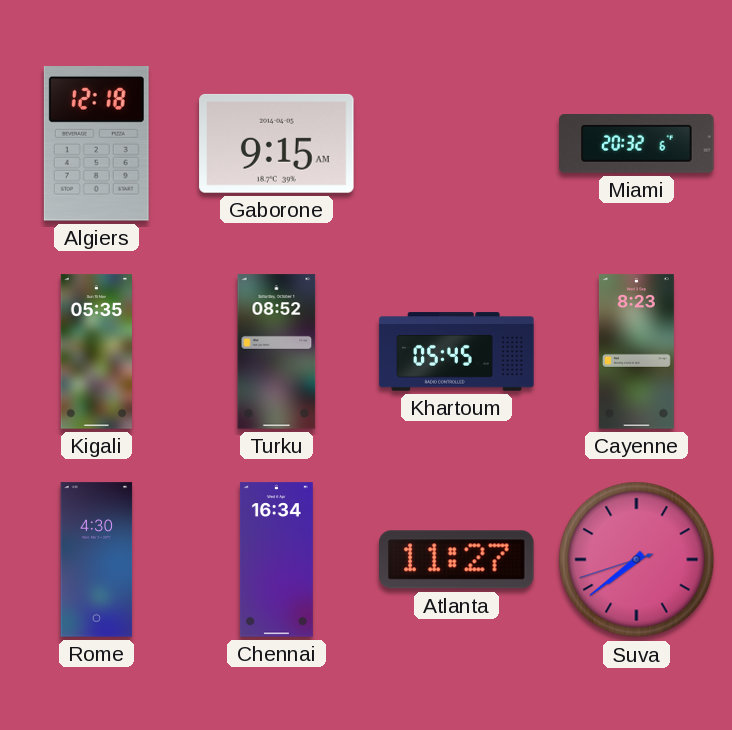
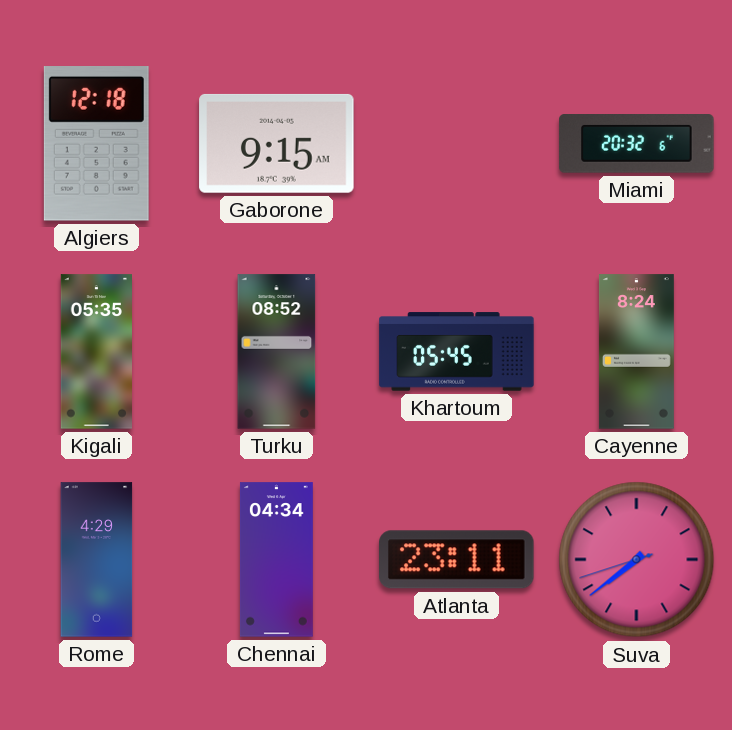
Cayenne: 8:23 -> 8:24 (636, 352)
Rome: 4:30 -> 4:29 (97, 560)
Chennai: 16:34 -> 04:34 (276, 560)
Atlanta: 11:27 -> 23:11 (457, 560)
